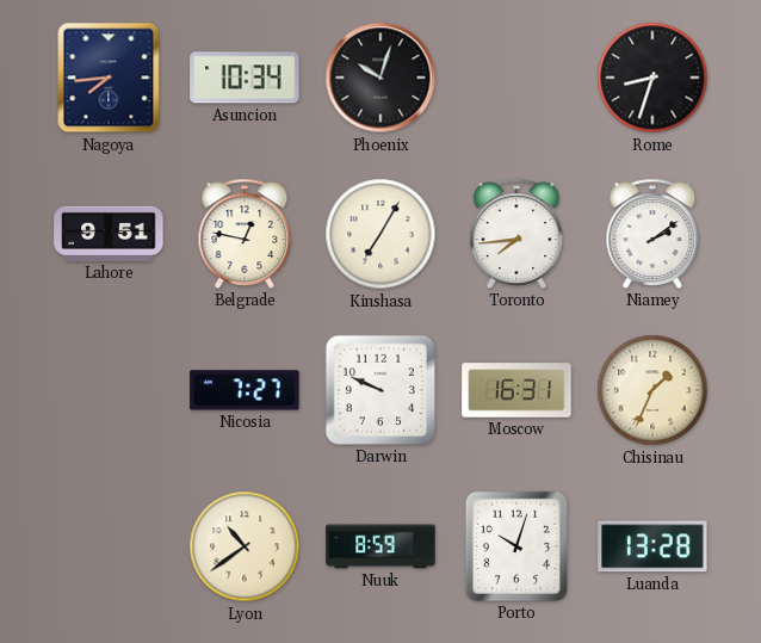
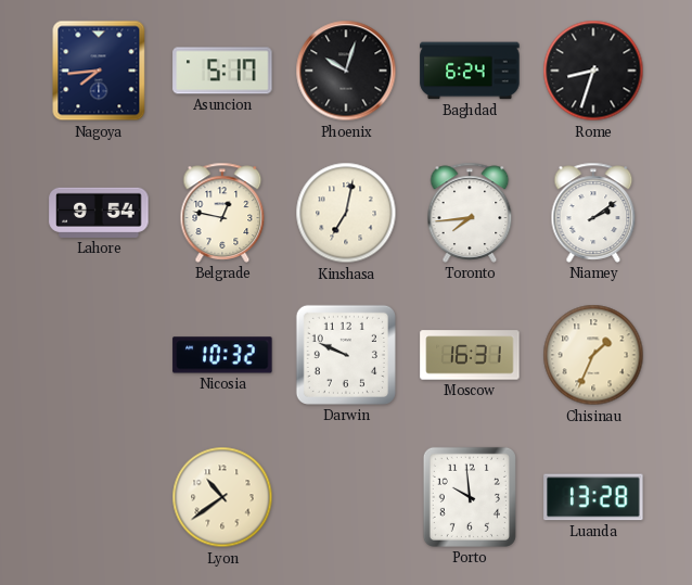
Asuncion: 10:34 -> 5:17 (222, 71)
Baghdad: none -> 6:24 (470, 71)
Lahore: 9:51 -> 9:54 (99, 213)
Kinshasa: 7:05 -> 7:02 (346, 213)
Nicosia: 7:27 -> 10:32 (222, 355)
Nuuk: 8:59 -> none (380, 546)
Porto: 10:03 -> 9:59 (470, 497)
